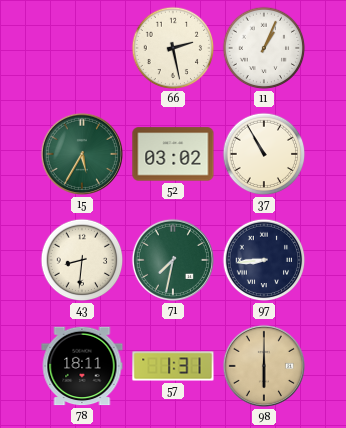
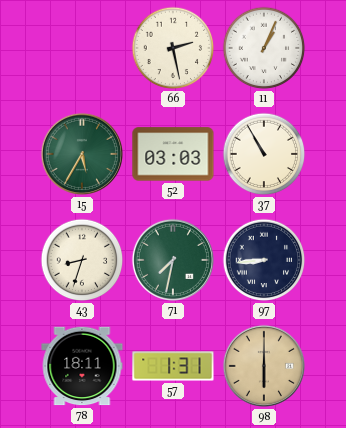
52: 03:02 -> 03:03 (173, 154)
43: 8:31 -> 8:33 (82, 260)
